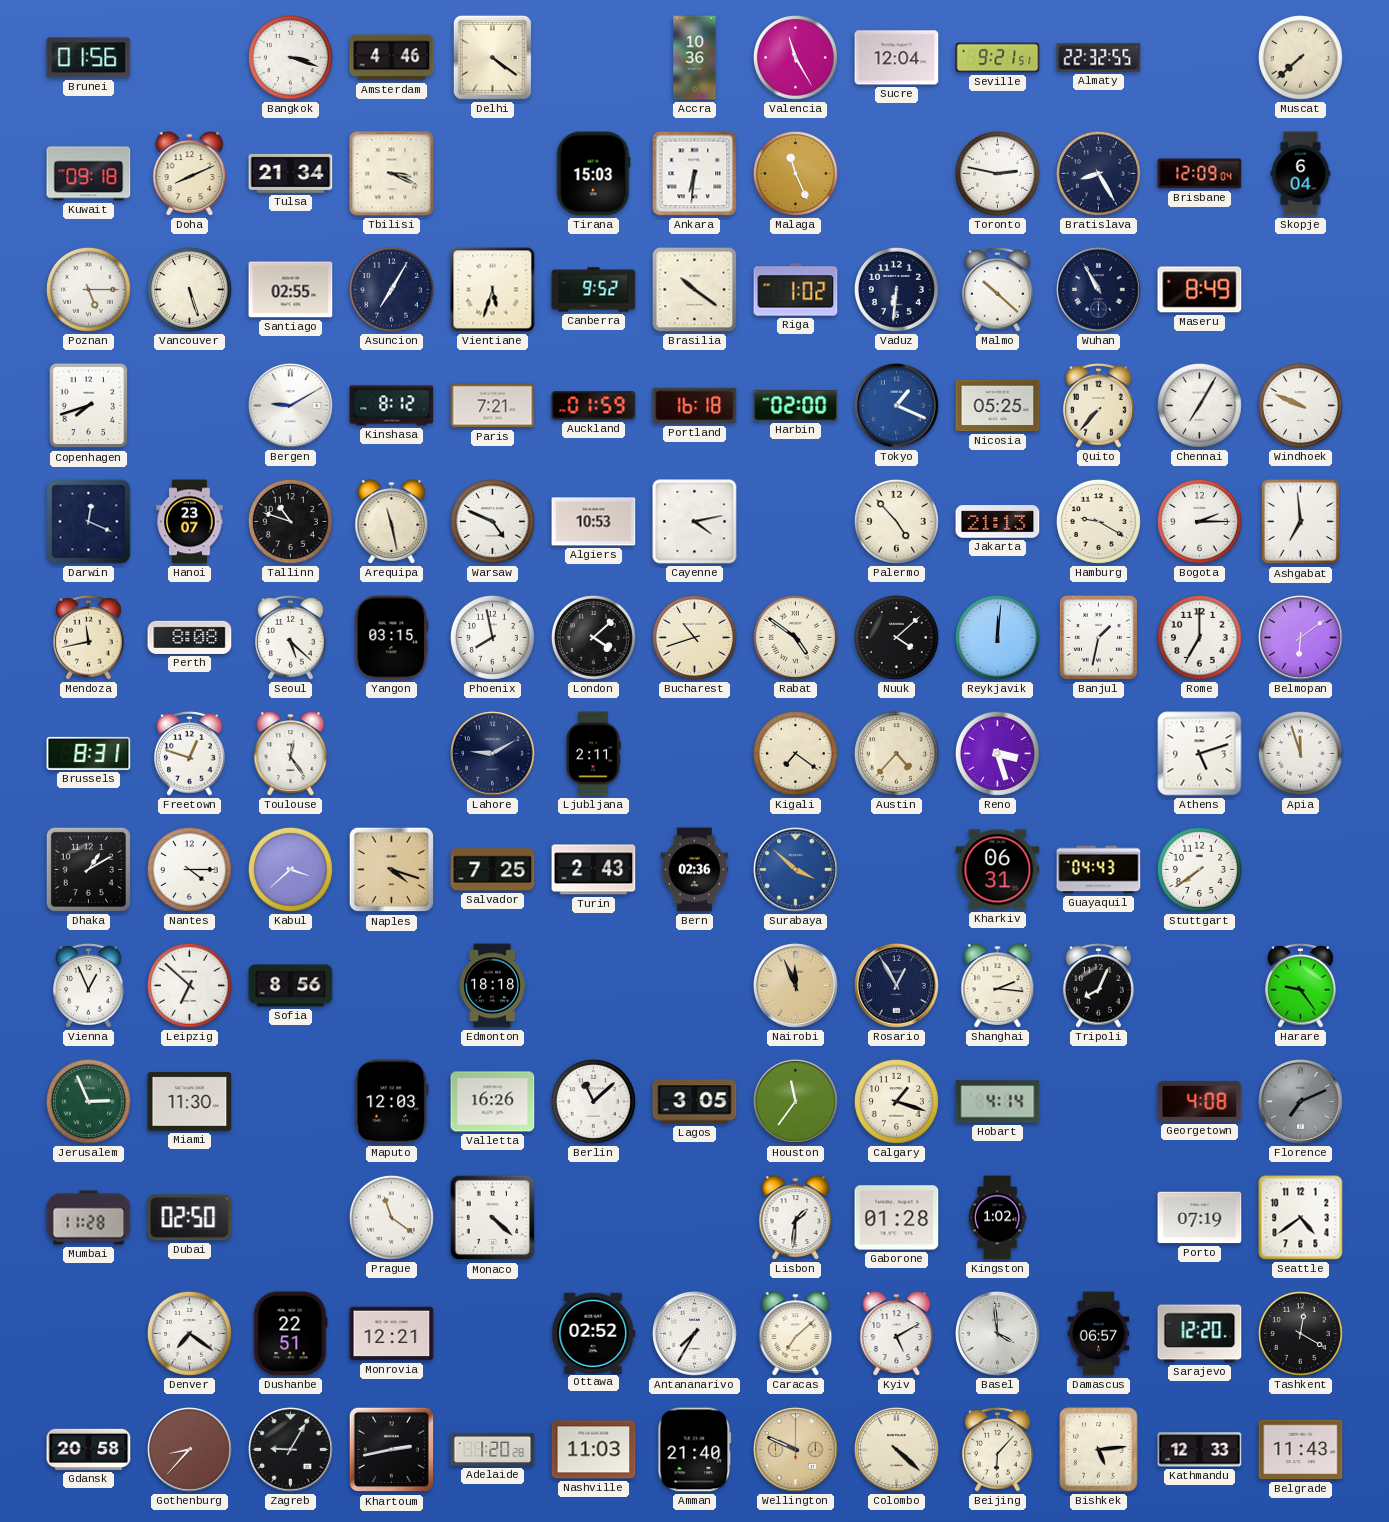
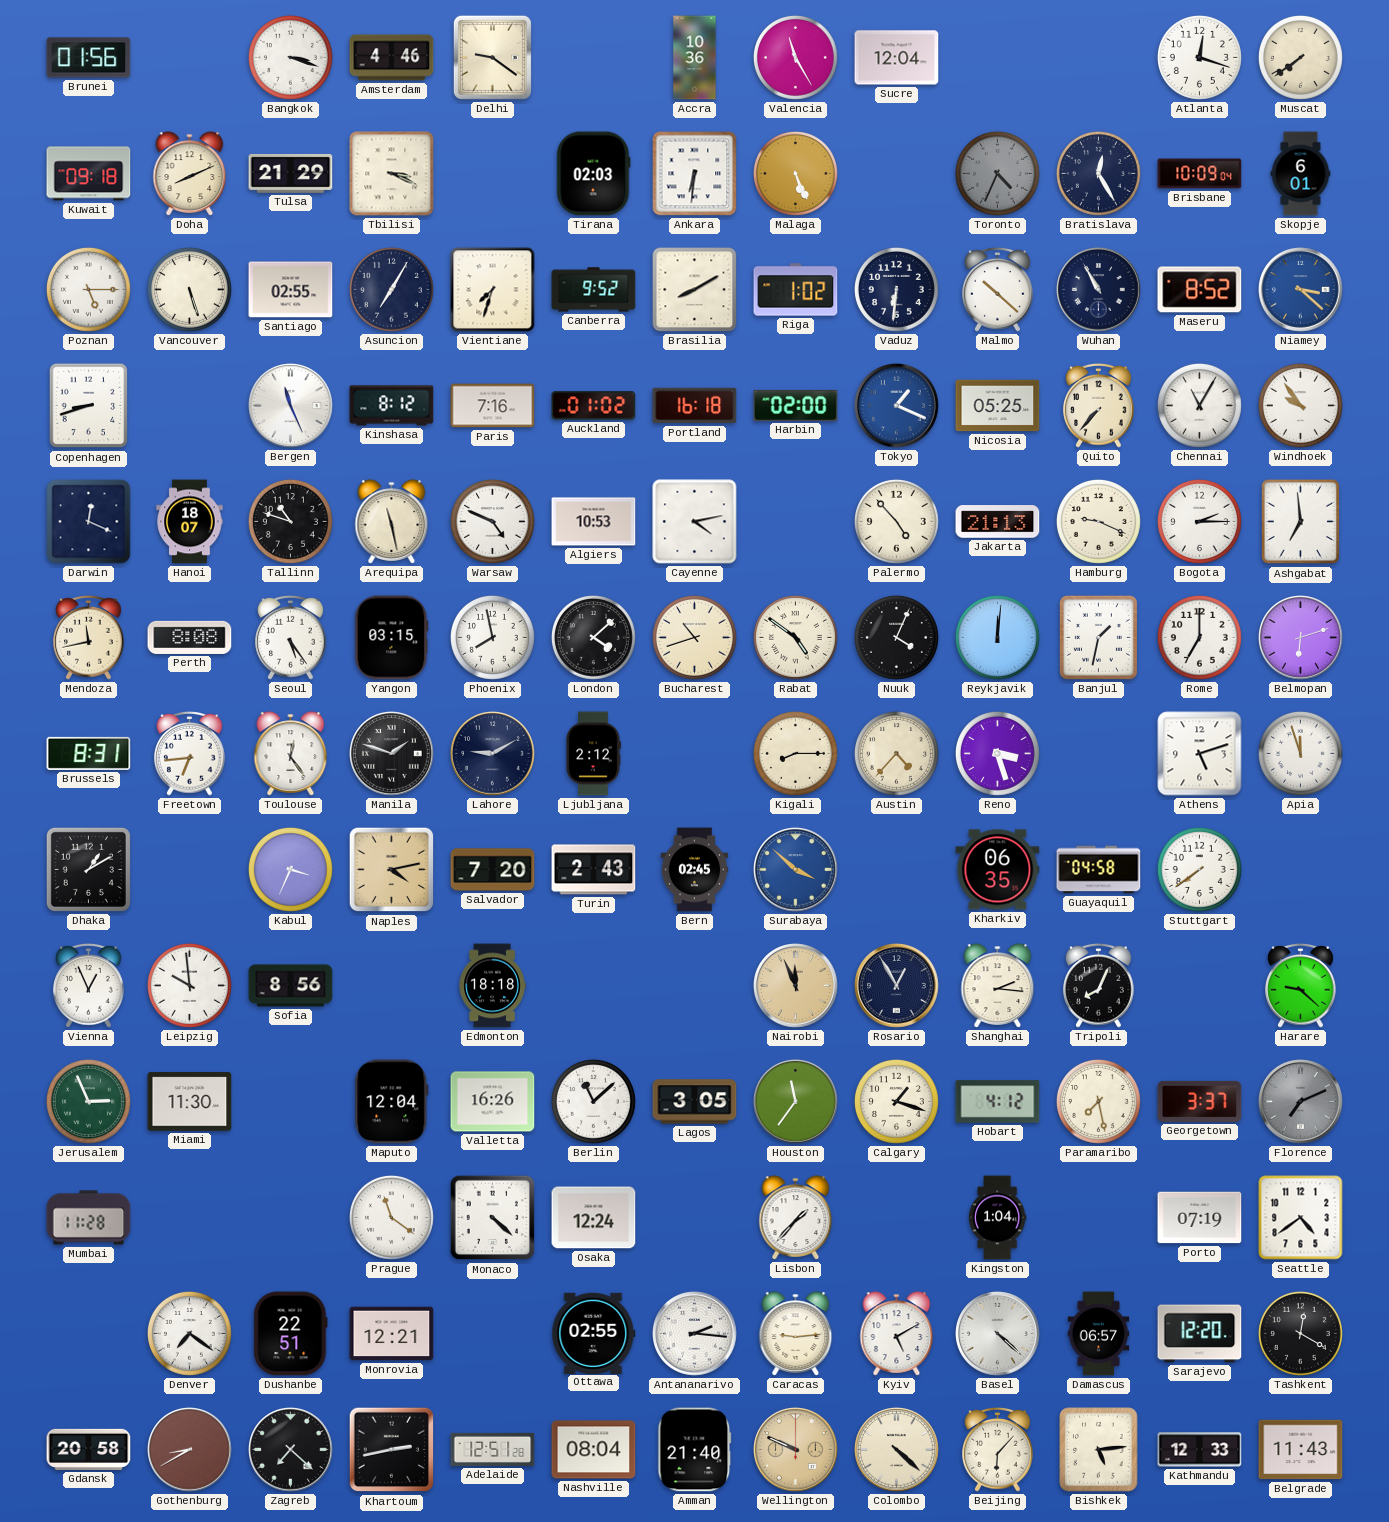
Delhi: 4:21 -> 9:21 (492, 57)
Seville: 9:21 -> none (998, 58)
Almaty: 22:32 -> none (1099, 58)
Atlanta: none -> 12:18 (1199, 57)
Muscat: 7:38 -> 7:39 (1300, 57)
Tulsa: 21:34 -> 21:29 (291, 173)
Tirana: 15:03 -> 02:03 (594, 174)
Malaga: 11:26 -> 5:26 (795, 173)
Toronto: 2:47 -> 4:34 (997, 173)
Toronto dial: white -> grey (997, 173)
Bratislava: 8:25 -> 12:25 (1098, 173)
Brisbane: 12:09 -> 10:09 (1200, 174)
Skopje: 6:04 -> 6:01 (1301, 174)
Vientiane: 5:33 -> 7:33 (493, 290)
Brasilia: 10:21 -> 8:10 (695, 290)
Maseru: 8:49 -> 8:52 (1200, 290)
Niamey: none -> 3:22 (1301, 290)
Copenhagen: 7:42 -> 8:42 (89, 406)
Bergen: 9:10 -> 11:26 (291, 406)
Paris: 7:21 -> 7:16 (493, 406)
Auckland: 01:59 -> 01:02 (594, 406)
Chennai: 7:05 -> 11:05 (1199, 405)
Windhoek: 9:49 -> 9:54 (1300, 405)
Hanoi: 23:07 -> 18:07 (190, 522)
Hamburg: 9:20 -> 9:19 (1098, 521)
Seoul: 5:22 -> 5:24 (291, 637)
Nuuk: 4:08 -> 4:04 (896, 637)
Belmopan: 6:09 -> 6:12 (1301, 638)
Freetown: 12:48 -> 6:44 (190, 753)
Manila: none -> 1:48 (392, 754)
Ljubljana: 2:11 -> 2:12 (593, 754)
Kigali: 7:21 -> 8:15 (795, 753)
Nantes: 4:15 -> none (189, 869)
Kabul: 3:38 -> 3:34 (290, 869)
Naples: 4:18 -> 4:13 (392, 870)
Salvador: 7:25 -> 7:20 (493, 870)
Bern: 02:36 -> 02:45 (695, 870)
Kharkiv: 06:31 -> 06:35 (998, 870)
Guayaquil: 04:43 -> 04:58 (1099, 870)
Leipzig: 6:52 -> 9:59 (189, 985)
Harare: 9:24 -> 9:22 (1301, 985)
Maputo: 12:03 -> 12:04 (392, 1102)
Hobart: 4:14 -> 4:12 (998, 1102)
Paramaribo: none -> 7:28 (1098, 1101)
Georgetown: 4:08 -> 3:37 (1200, 1101)
Dubai: 02:50 -> none (190, 1218)
Osaka: none -> 12:24 (594, 1218)
Lisbon: 1:31 -> 1:37 (796, 1218)
Gaborone: 01:28 -> none (897, 1218)
Kingston: 1:02 -> 1:04 (997, 1218)
Ottawa: 02:52 -> 02:55 (594, 1333)
Antananarivo: 7:35 -> 2:16 (695, 1334)
Caracas: 7:08 -> 9:14 (796, 1334)
Basel: 3:59 -> 4:22 (998, 1334)
Gothenburg: 8:37 -> 8:40 (190, 1450)
Zagreb: 9:05 -> 7:22 (291, 1450)
Adelaide: 1:20 -> 12:51 (493, 1449)
Nashville: 11:03 -> 08:04 (594, 1450)
